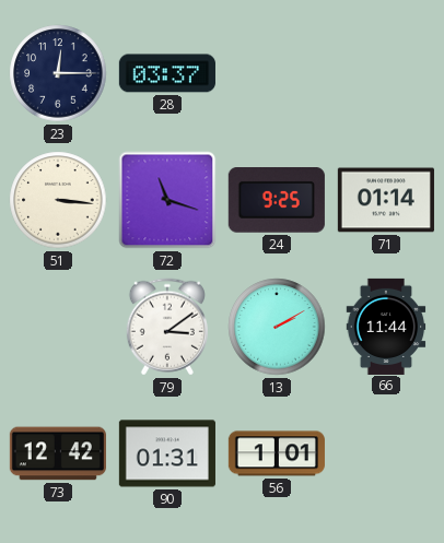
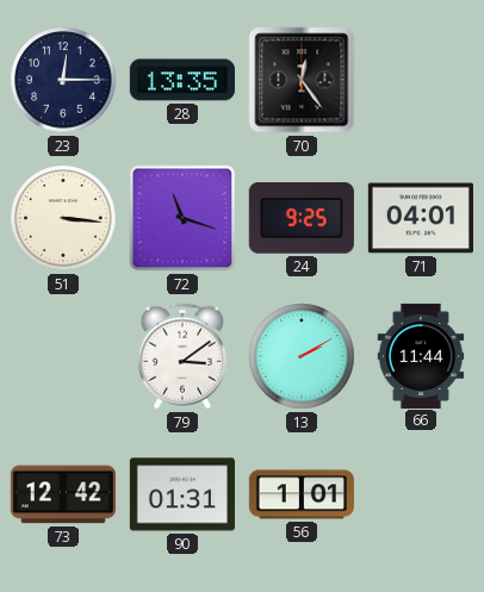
28: 03:37 -> 13:35 (182, 80)
70: none -> 12:24 (302, 80)
71: 01:14 -> 04:01 (421, 218)
